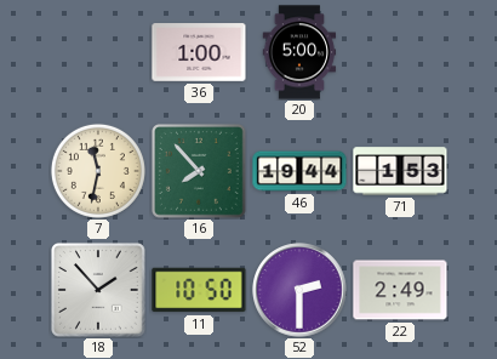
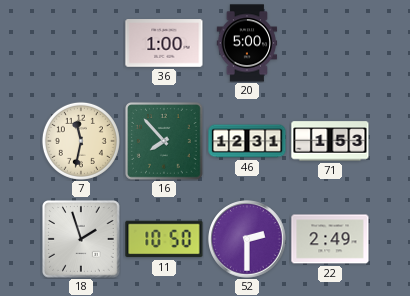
46: 19:44 -> 12:31 (247, 141)
18: 1:53 -> 1:57 (82, 240)
